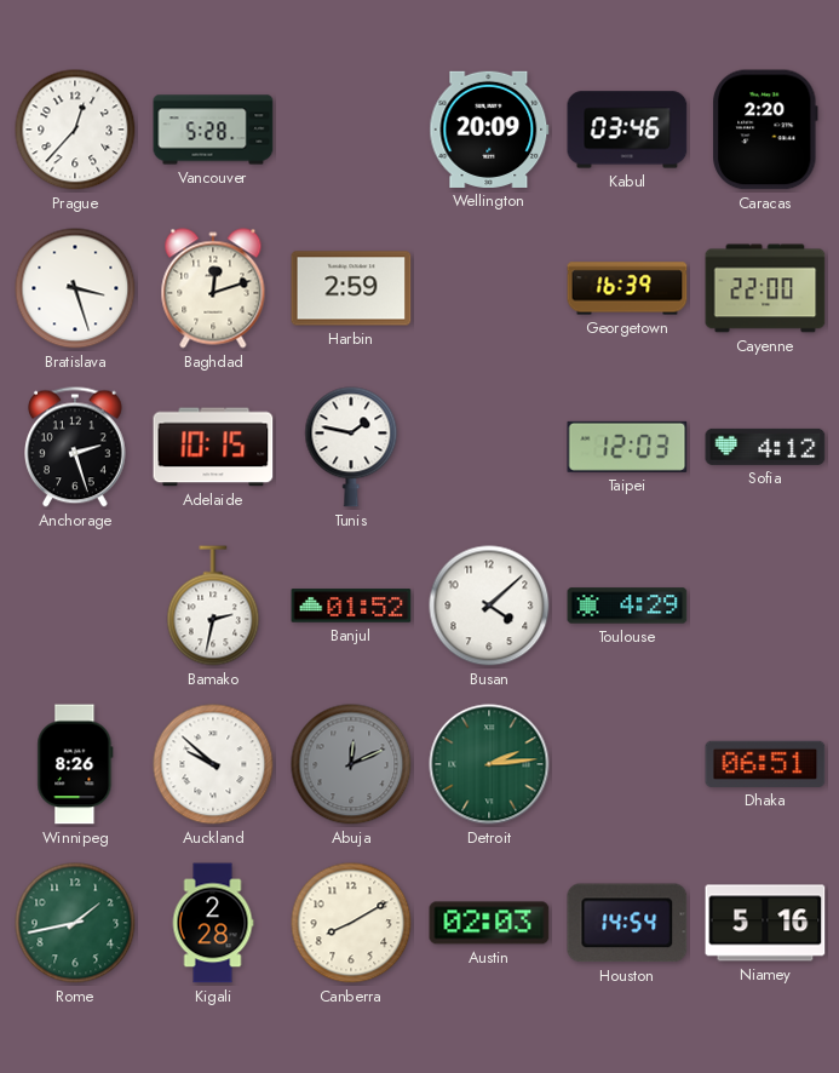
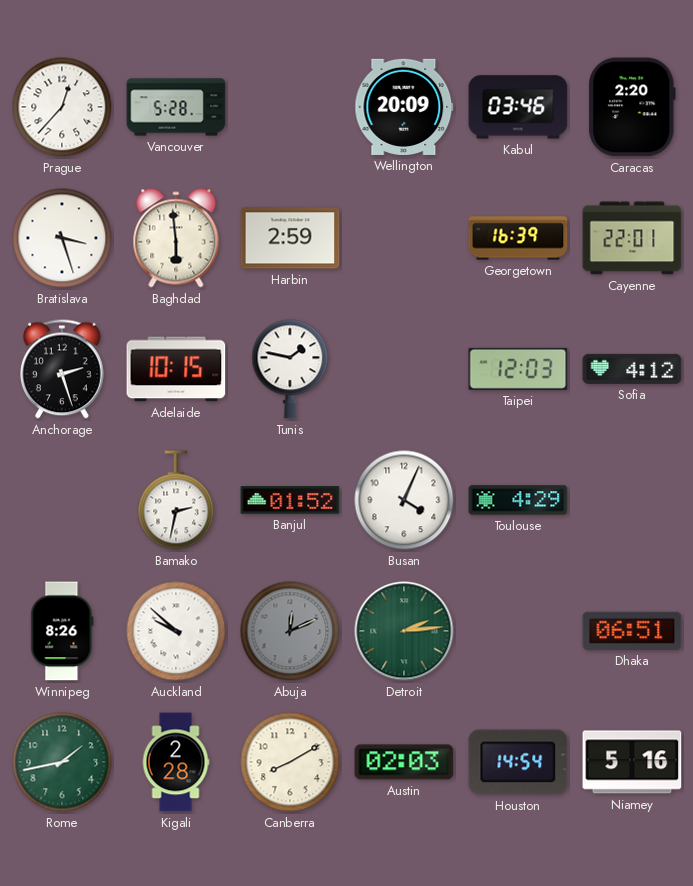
Baghdad: 12:12 -> 5:59 (176, 238)
Cayenne: 22:00 -> 22:01 (632, 238)
Busan: 4:08 -> 4:04 (404, 500)
